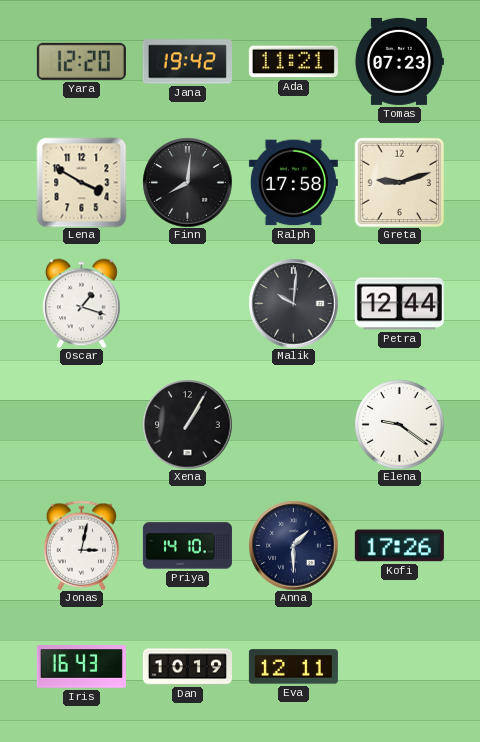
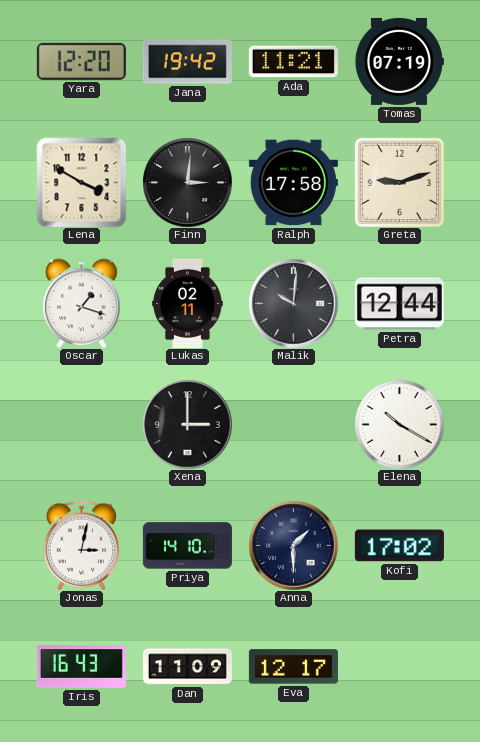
Tomas: 07:23 -> 07:19 (399, 61)
Finn: 8:01 -> 3:01 (187, 182)
Lukas: none -> 02:11 (188, 303)
Xena: 1:05 -> 3:00 (187, 424)
Elena: 9:21 -> 10:20 (399, 424)
Kofi: 17:26 -> 17:02 (399, 546)
Dan: 10:19 -> 11:09 (187, 667)
Eva: 12:11 -> 12:17 (293, 667)
